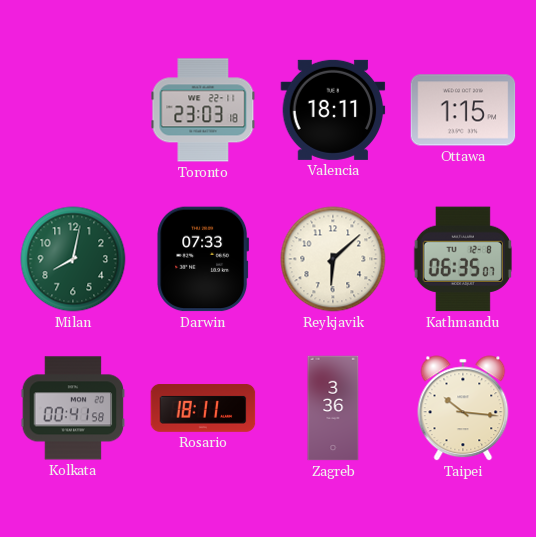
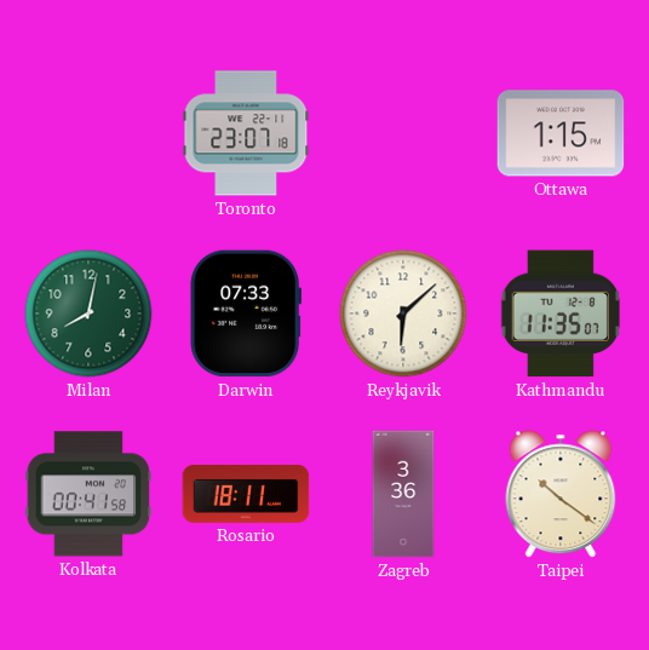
Toronto: 23:03 -> 23:07 (246, 133)
Valencia: 18:11 -> none (333, 110)
Kathmandu: 06:35 -> 11:35 (561, 314)
Taipei: 10:16 -> 10:21 (561, 494)
